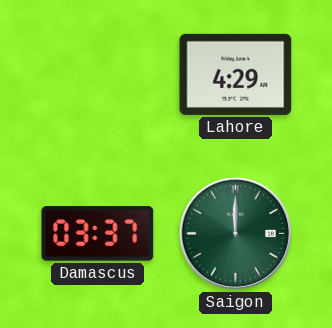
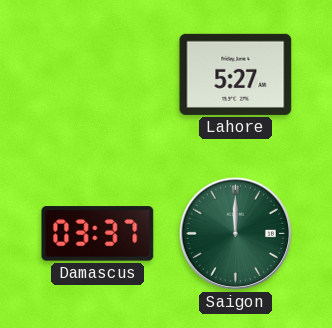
Lahore: 4:29 -> 5:27 (236, 74)
